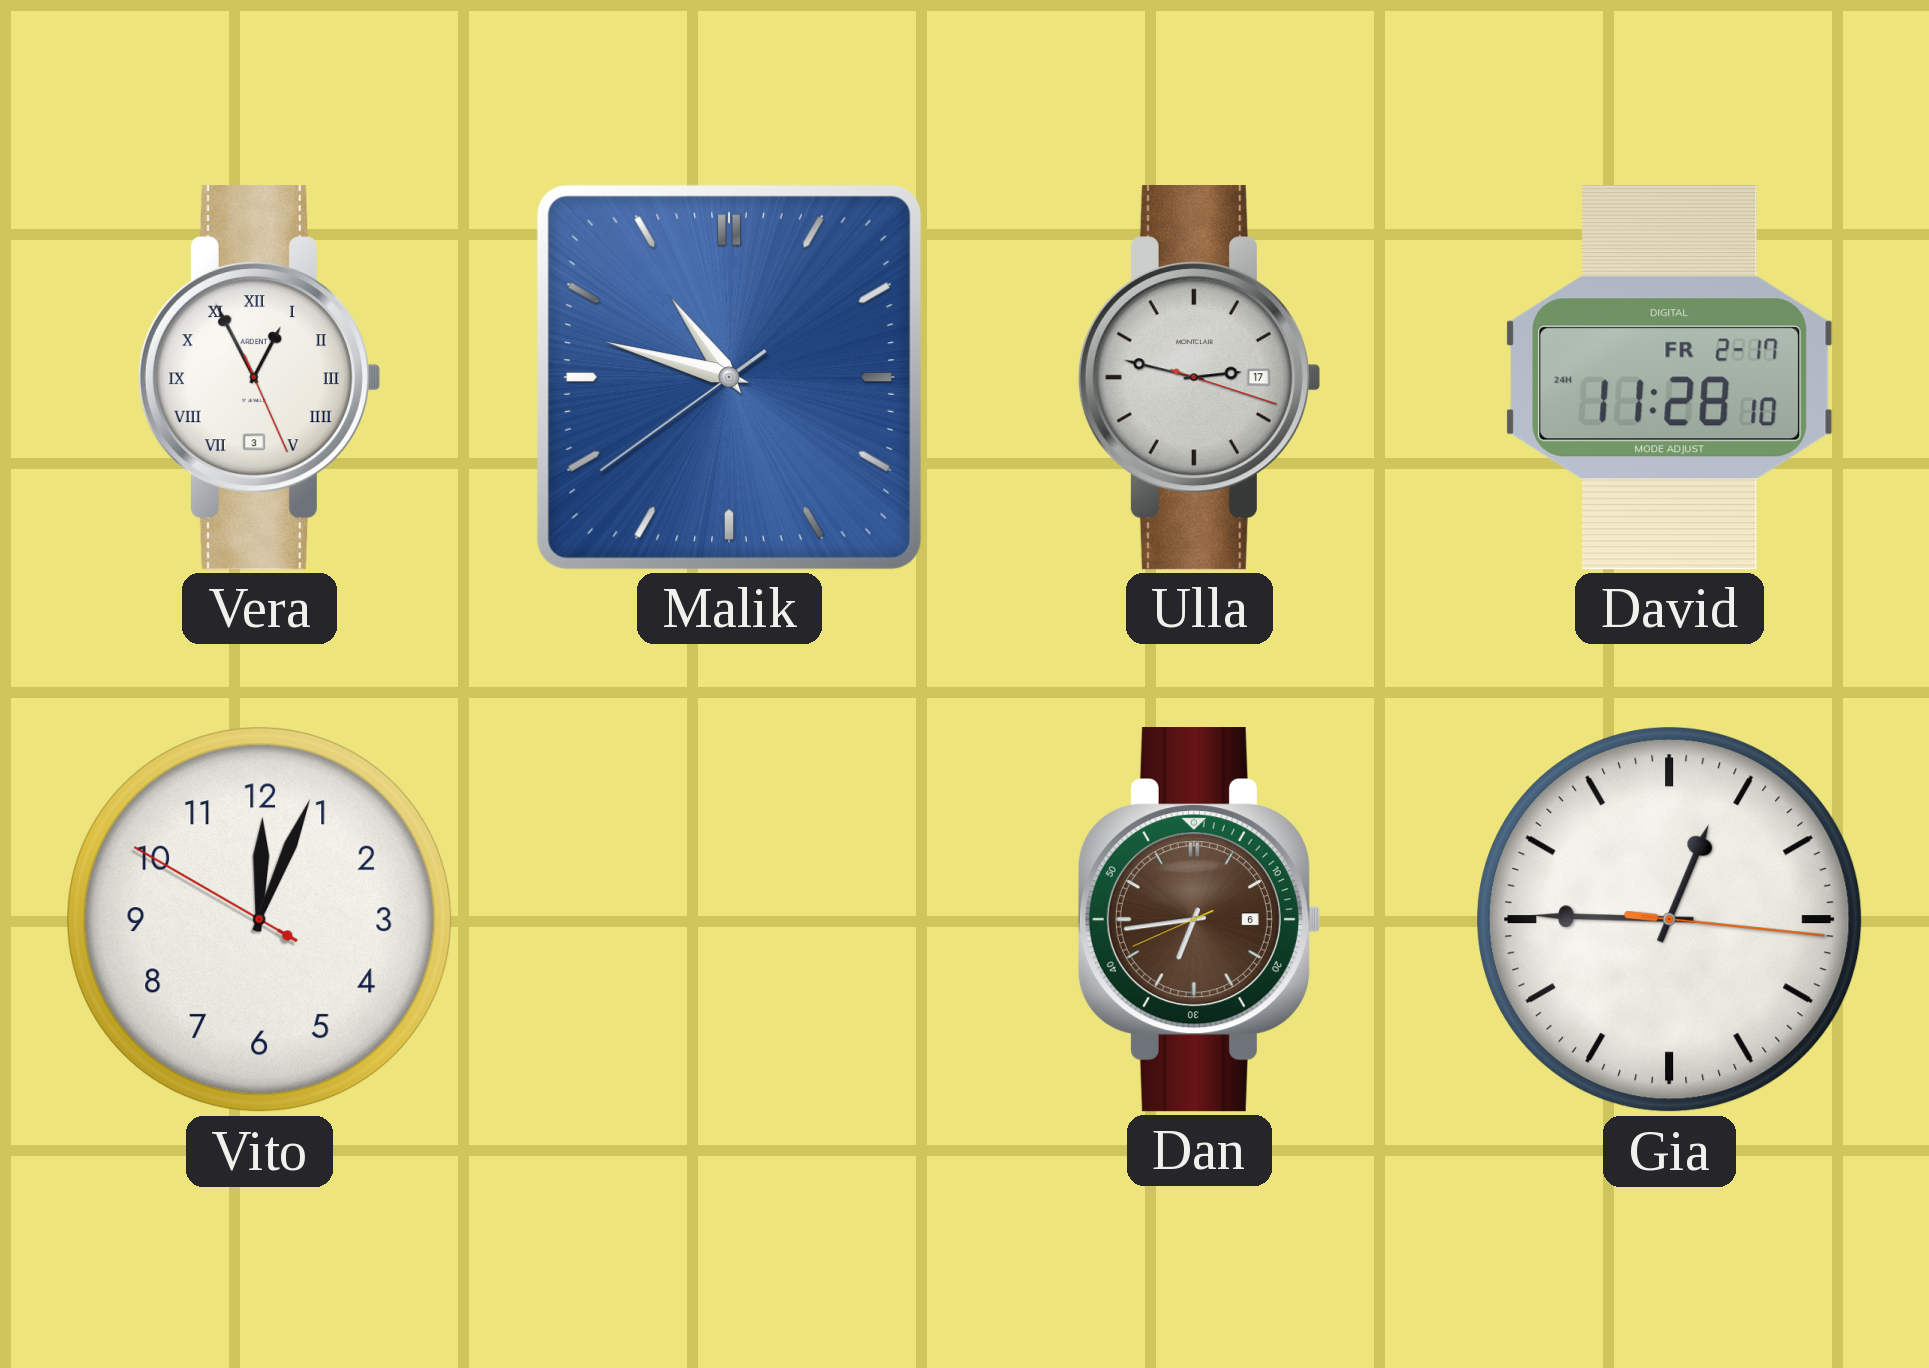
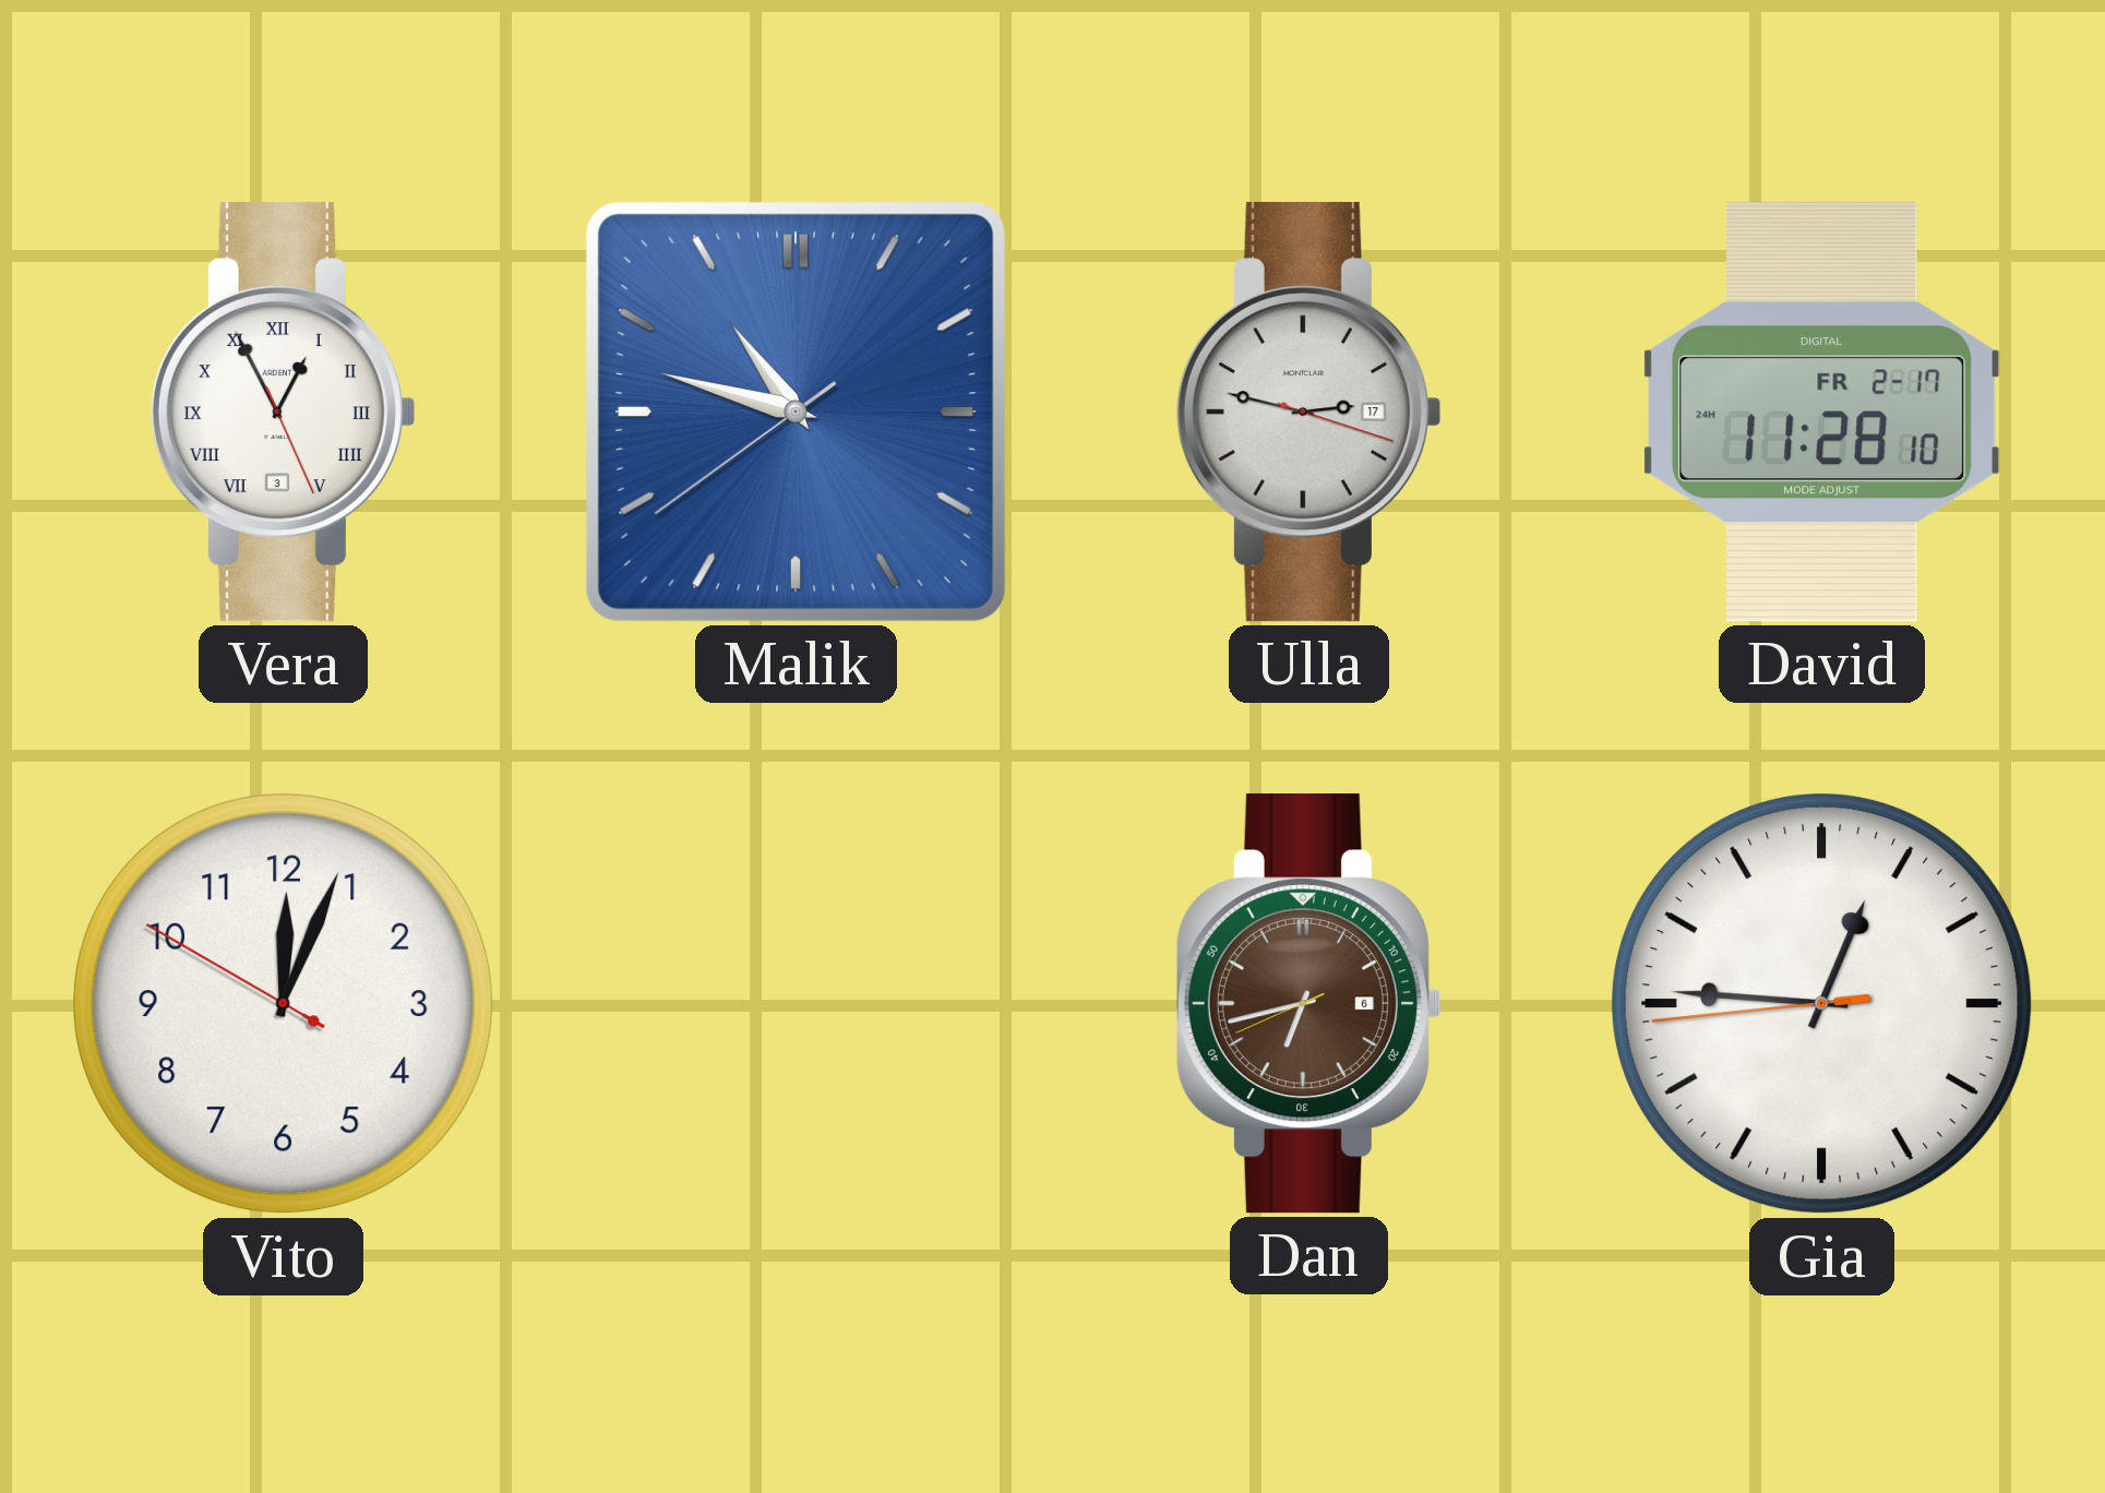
Dan: 6:43 -> 6:42 (1308, 1004)
Gia: 12:45:16 -> 12:45:44 (1822, 1004)
